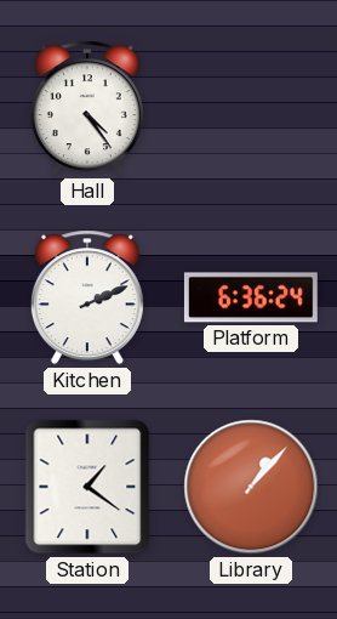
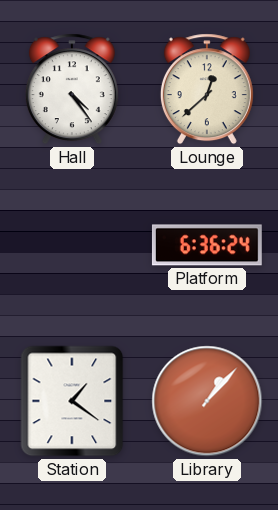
Lounge: none -> 12:38 (207, 89)
Kitchen: 2:11 -> none (87, 297)
